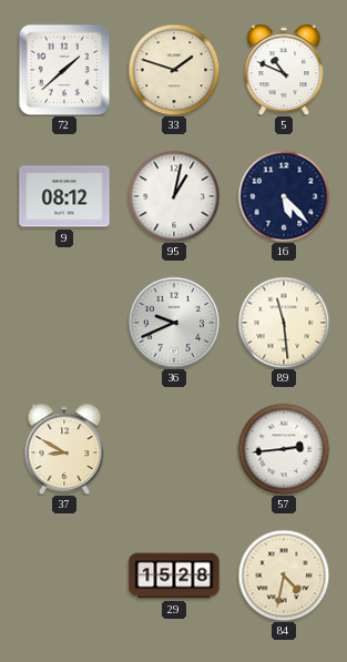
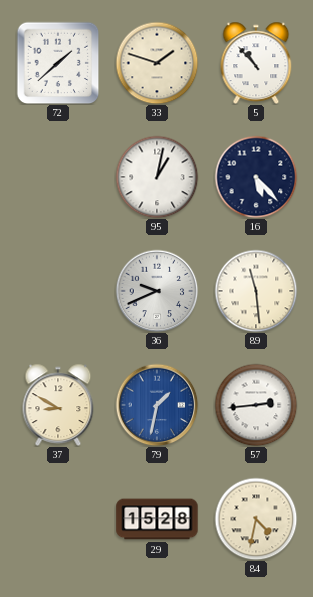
5: 10:49 -> 10:53 (256, 63)
9: 08:12 -> none (64, 196)
79: none -> 1:32 (157, 405)
